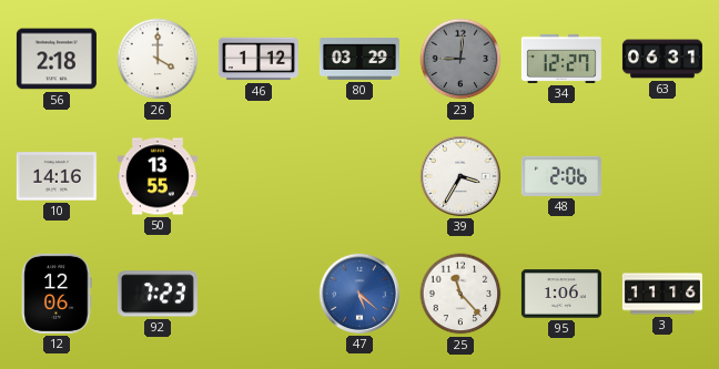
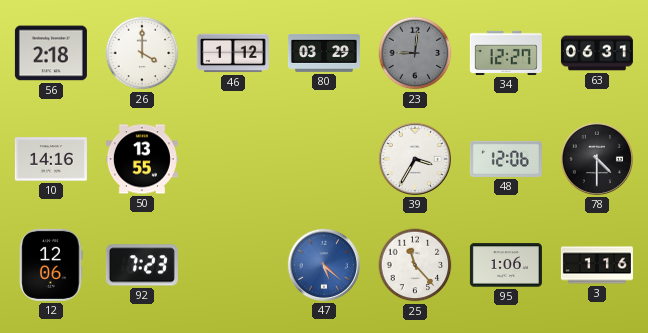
48: 2:06 -> 12:06 (506, 159)
78: none -> 4:30 (597, 159)
3: 11:16 -> 1:16 (597, 265)
